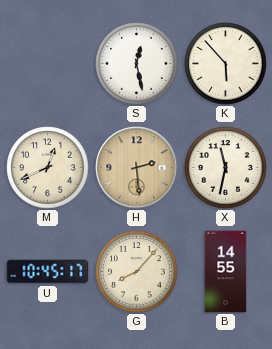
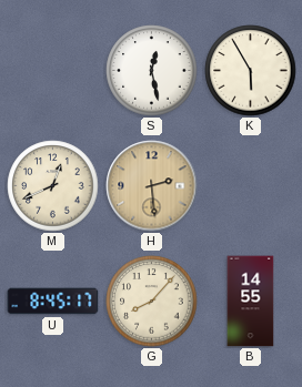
K: 5:53 -> 5:55 (251, 71)
X: 11:32 -> none (226, 168)
U: 10:45 -> 8:45 (53, 302)
